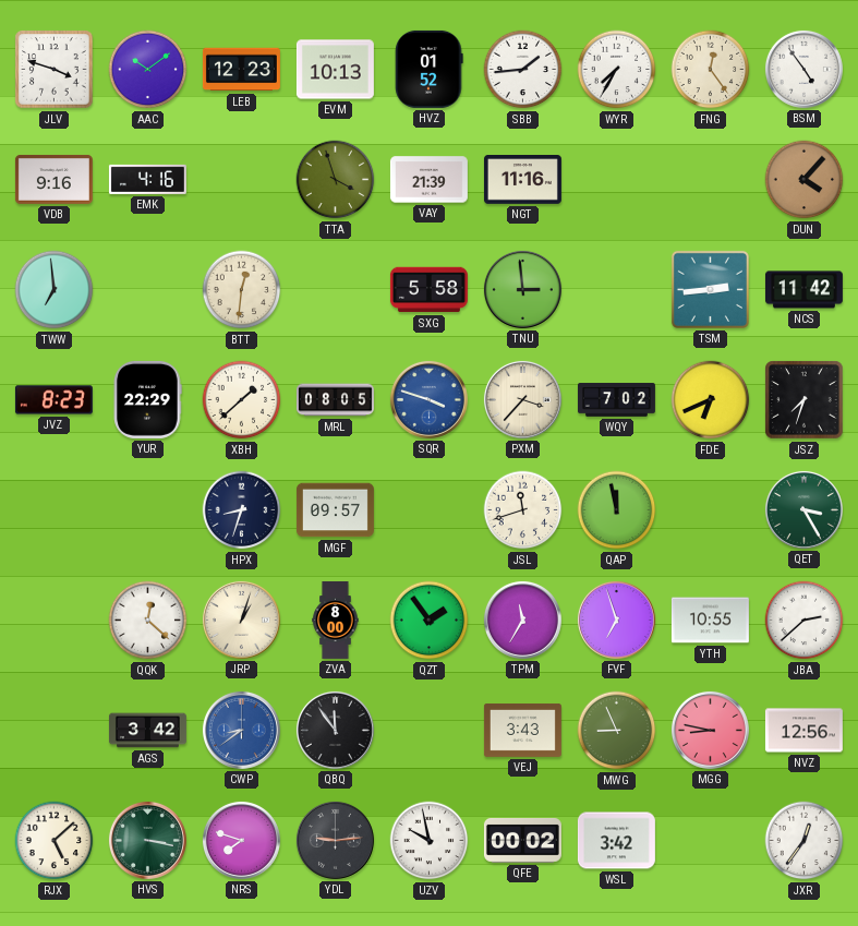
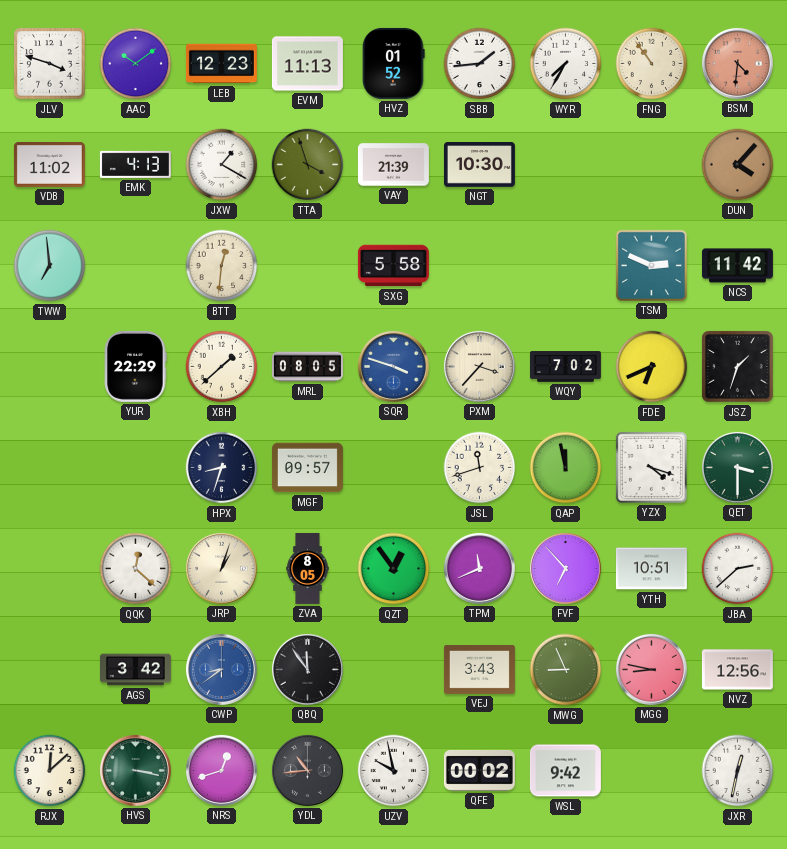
EVM: 10:13 -> 11:13 (307, 64)
FNG: 12:24 -> 10:54 (652, 64)
BSM: 4:54 -> 4:31 (737, 63)
BSM dial: white -> salmon (737, 63)
VDB: 9:16 -> 11:02 (49, 164)
EMK: 4:16 -> 4:13 (135, 164)
JXW: none -> 1:20 (222, 165)
NGT: 11:16 -> 10:30 (479, 165)
TNU: 2:59 -> none (522, 289)
TSM: 2:44 -> 2:49 (651, 265)
JVZ: 8:23 -> none (53, 400)
JSZ: 7:33 -> 1:33 (738, 367)
YZX: none -> 4:18 (651, 467)
QET: 3:25 -> 3:30 (737, 467)
ZVA: 8:00 -> 8:05 (308, 568)
QZT: 1:54 -> 12:54 (394, 569)
TPM: 11:35 -> 11:41 (479, 568)
FVF: 6:57 -> 6:53 (565, 568)
YTH: 10:55 -> 10:51 (651, 569)
RJX: 5:08 -> 12:08 (50, 771)
NRS: 7:48 -> 12:42 (221, 770)
YDL: 9:14 -> 10:44 (307, 770)
WSL: 3:42 -> 9:42 (565, 771)
JXR: 12:36 -> 12:32 (738, 771)
